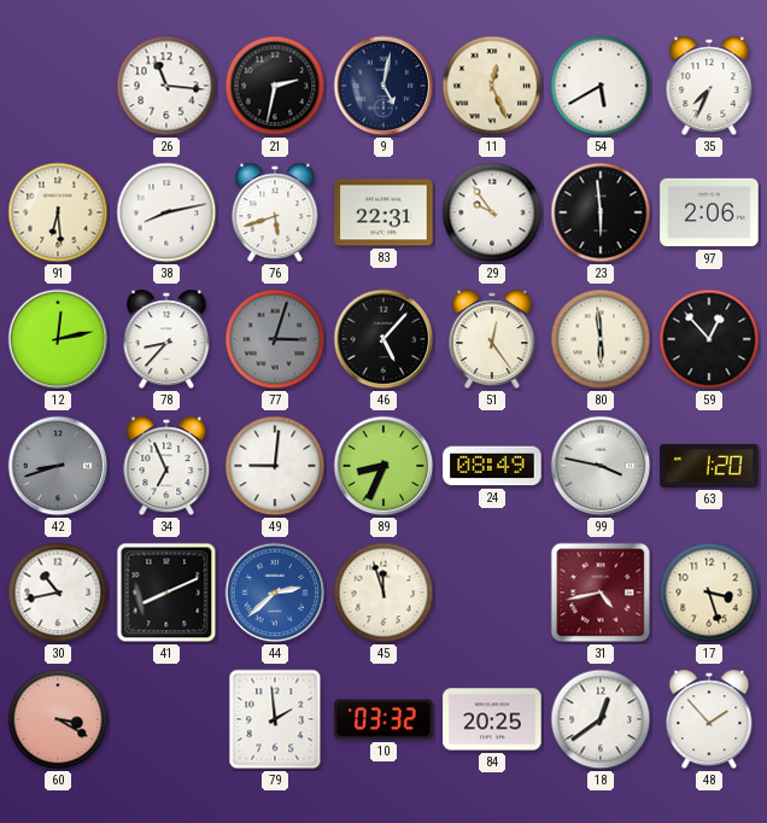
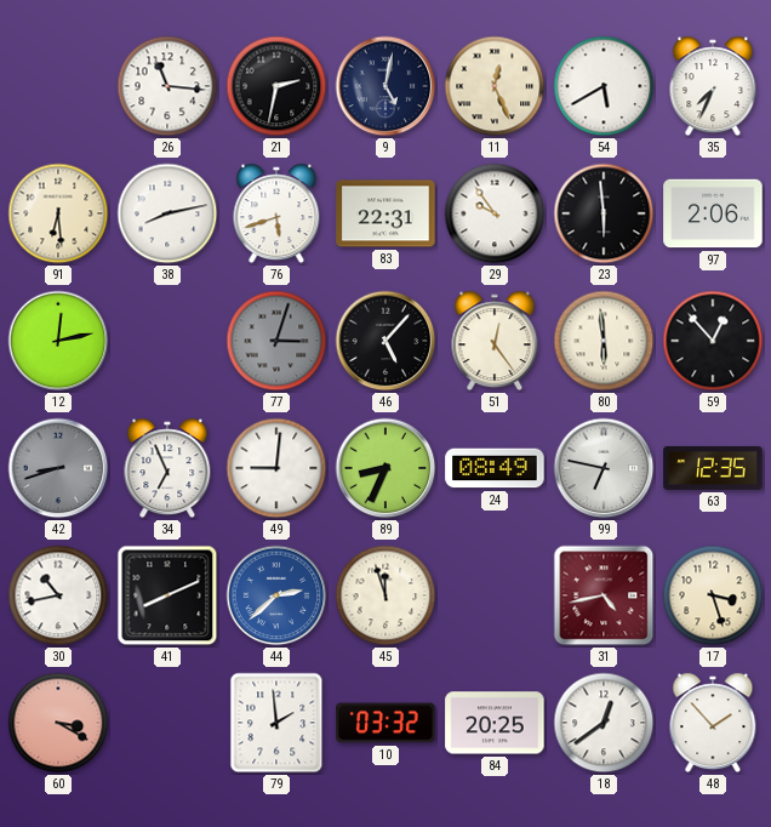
78: 8:37 -> none (166, 339)
99: 3:47 -> 6:47 (604, 468)
63: 1:20 -> 12:35 (713, 468)
